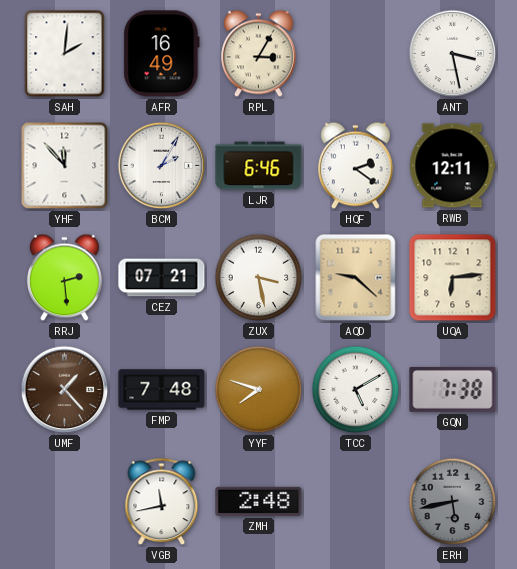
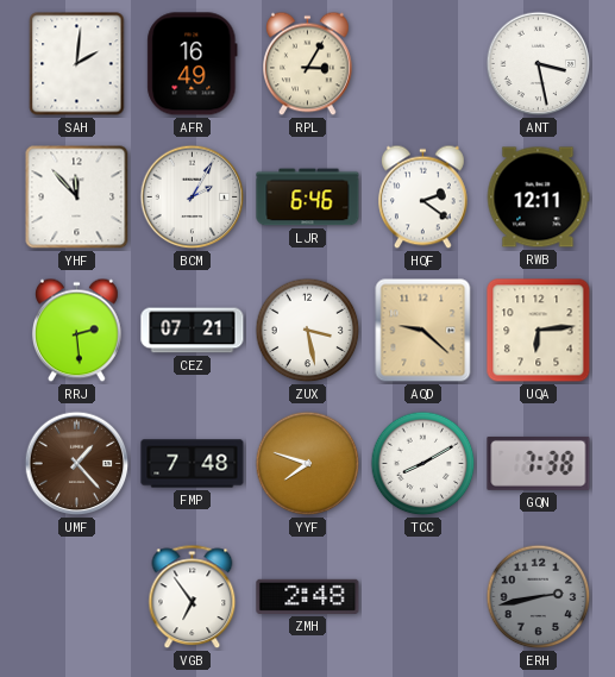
TCC: 5:10 -> 8:10 (423, 464)
VGB: 11:43 -> 6:54 (193, 597)
ERH: 5:43 -> 2:43 (539, 597)
